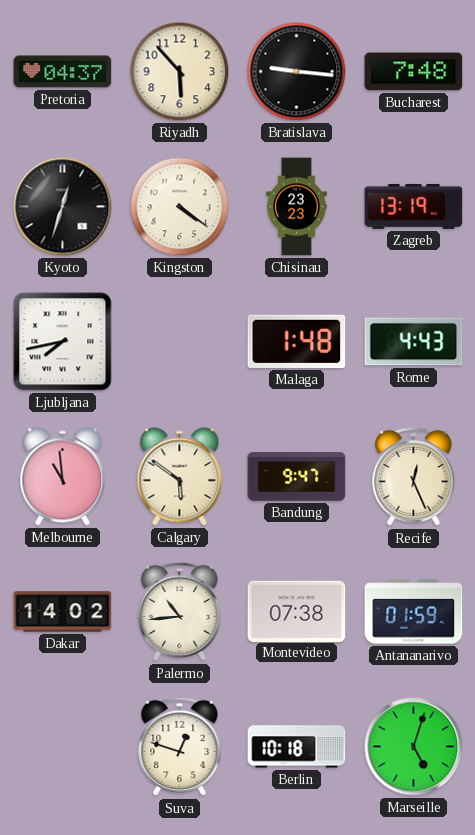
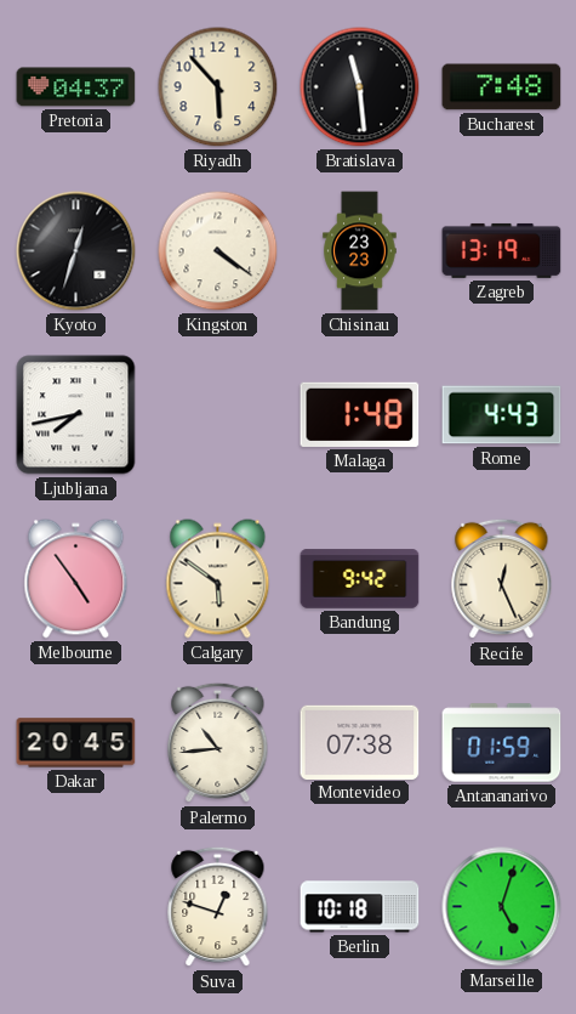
Bratislava: 9:16 -> 11:29 (360, 87)
Melbourne: 10:59 -> 4:54 (76, 579)
Bandung: 9:47 -> 9:42 (360, 579)
Dakar: 14:02 -> 20:45 (76, 743)
